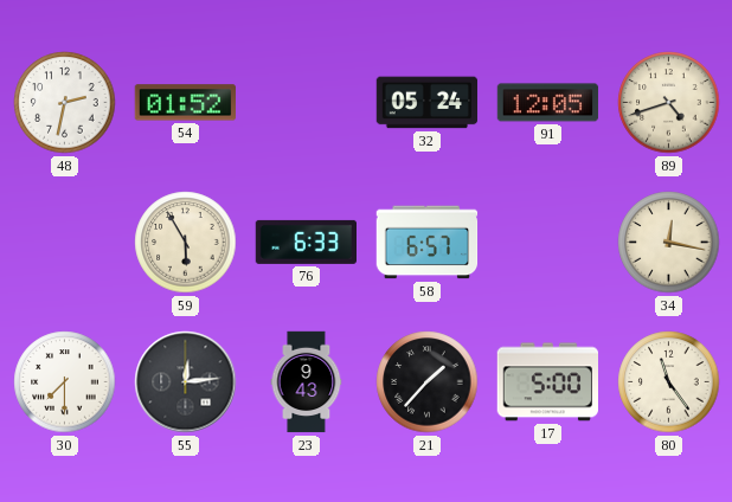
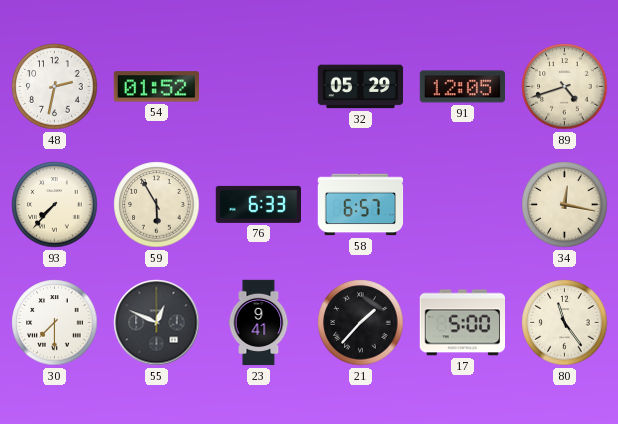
32: 05:24 -> 05:29 (361, 87)
93: none -> 7:37 (55, 205)
55: 12:14 -> 12:49 (157, 323)
23: 9:43 -> 9:41 (259, 323)
